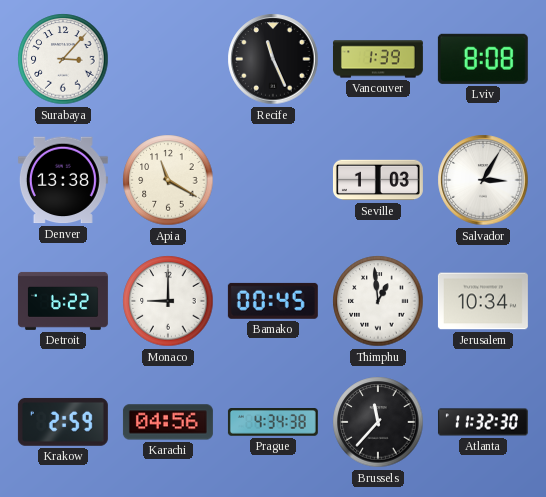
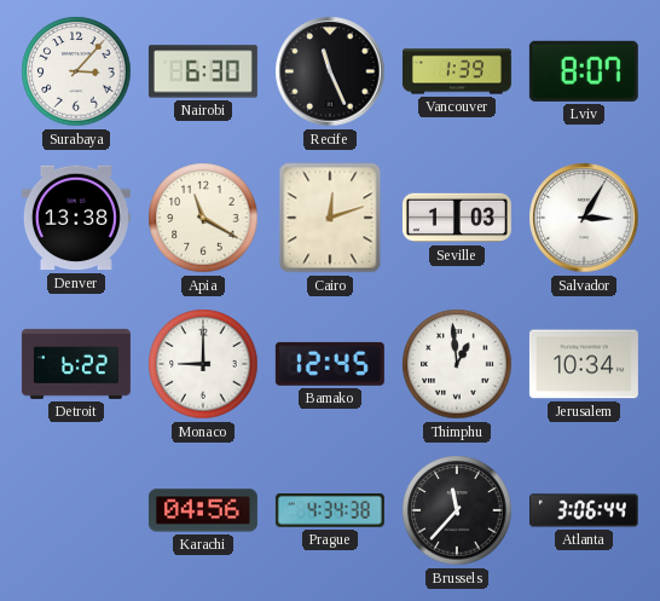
Nairobi: none -> 6:30 (203, 71)
Lviv: 8:08 -> 8:07 (584, 71)
Cairo: none -> 12:12 (330, 218)
Bamako: 00:45 -> 12:45 (330, 364)
Krakow: 2:59 -> none (63, 422)
Atlanta: 11:32 -> 3:06 (584, 510)
